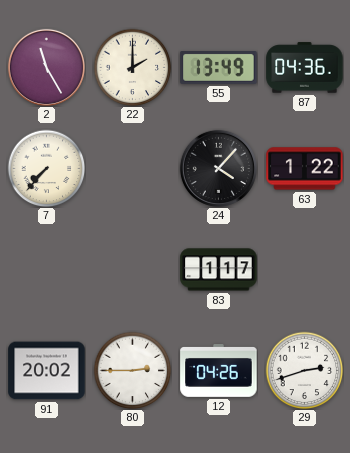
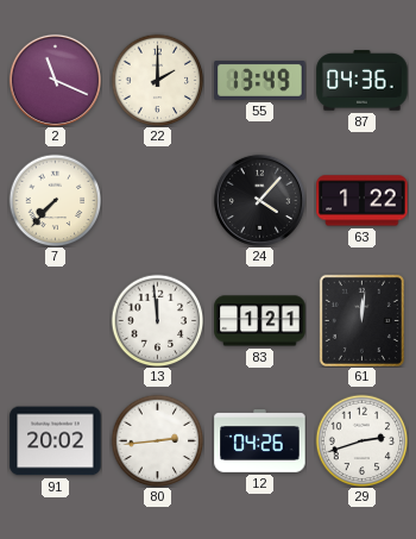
2: 11:25 -> 11:19 (55, 80)
13: none -> 11:59 (157, 320)
83: 1:17 -> 1:21 (260, 321)
61: none -> 12:01 (361, 320)
80: 2:45 -> 2:44 (157, 440)
